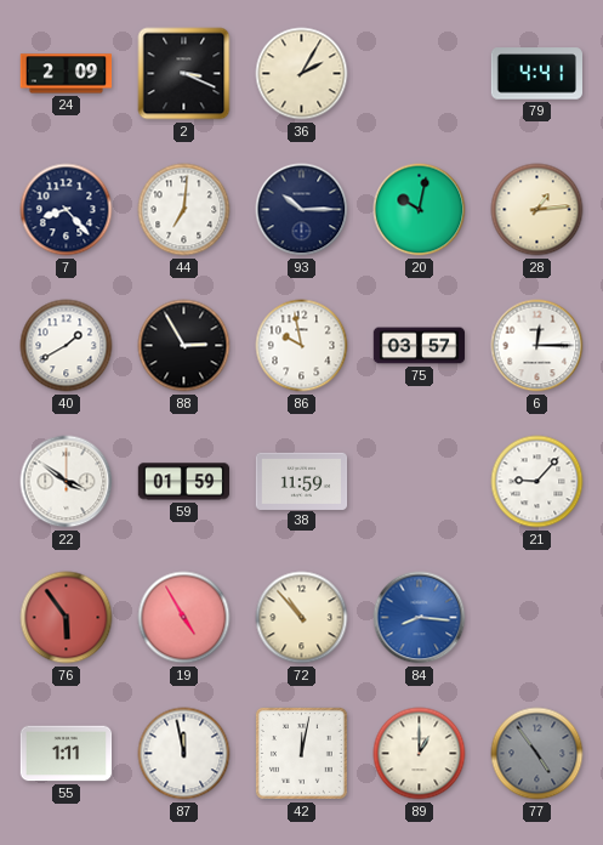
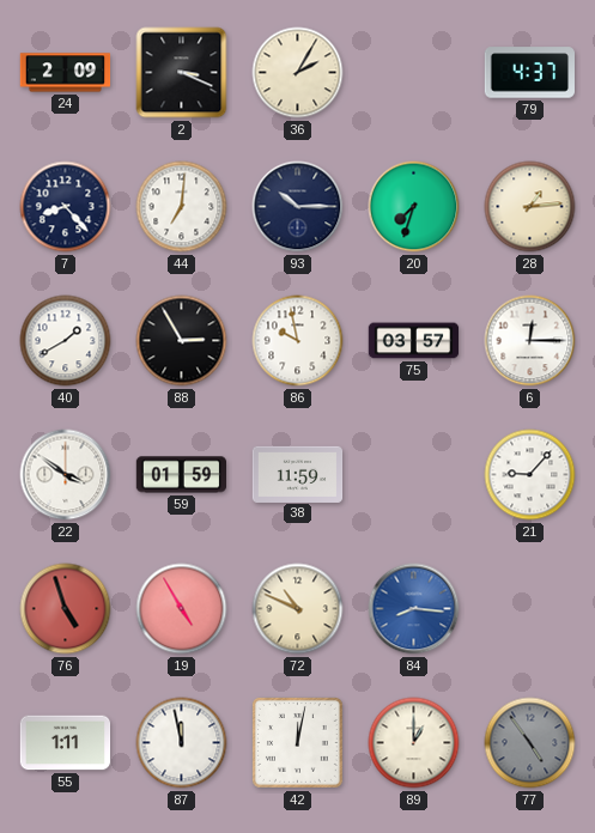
79: 4:41 -> 4:37 (529, 73)
20: 10:02 -> 7:33 (414, 207)
76: 5:54 -> 4:57 (66, 609)
72: 10:53 -> 10:49 (298, 609)
